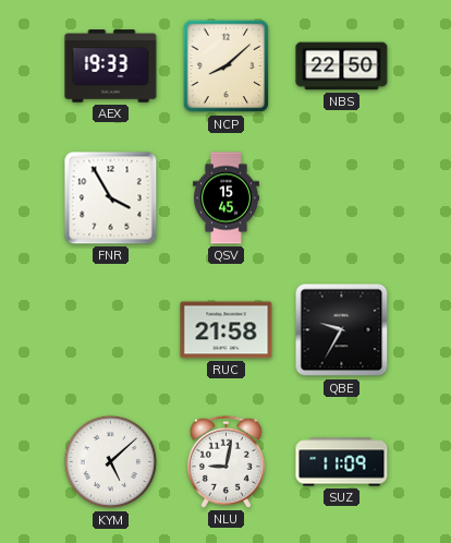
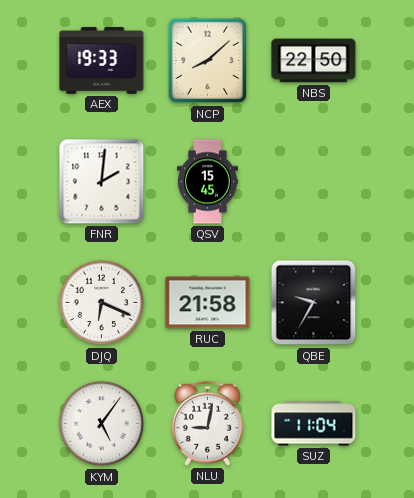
FNR: 3:55 -> 2:01 (102, 182)
DJQ: none -> 6:19 (102, 303)
KYM: 5:08 -> 5:06 (102, 424)
SUZ: 11:09 -> 11:04 (314, 424)
